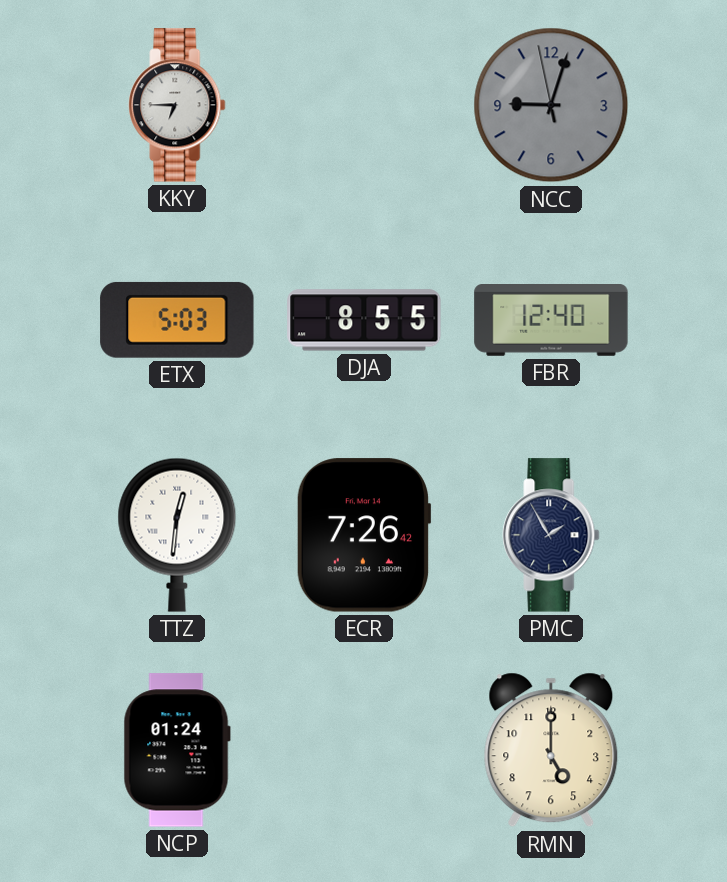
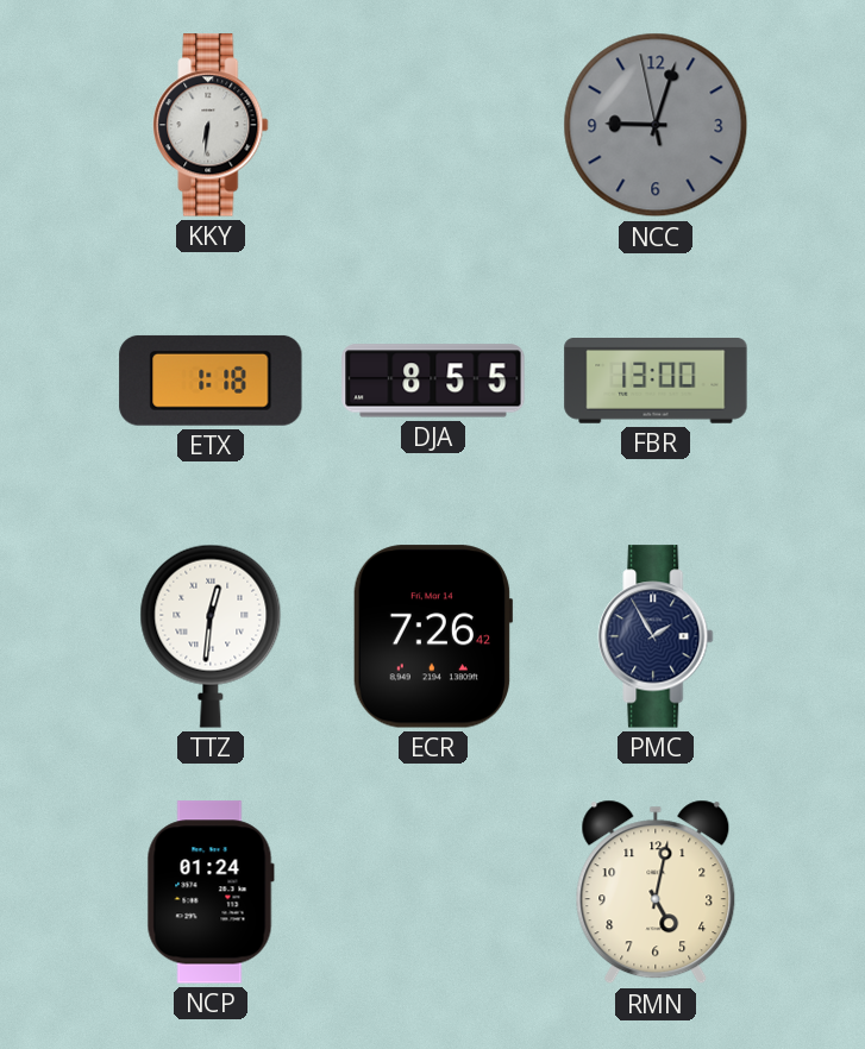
KKY: 6:45 -> 6:31 (211, 125)
ETX: 5:03 -> 1:18 (211, 381)
FBR: 12:40 -> 13:00 (656, 382)
RMN: 5:00 -> 5:02 (656, 892)
